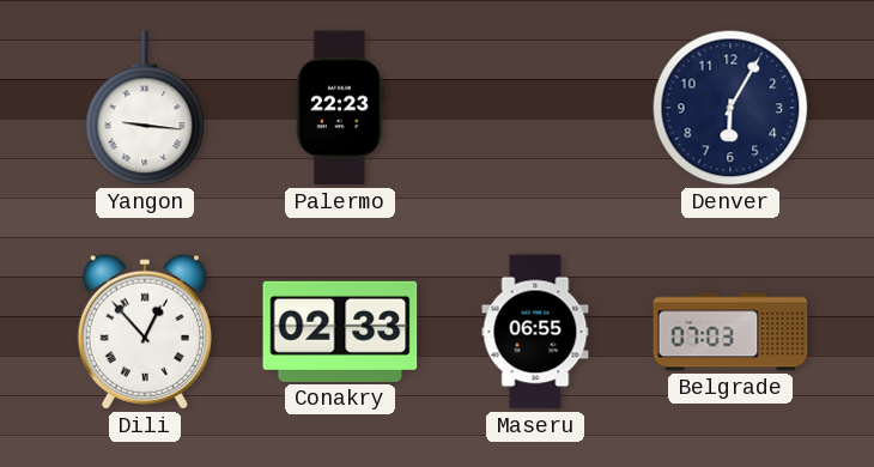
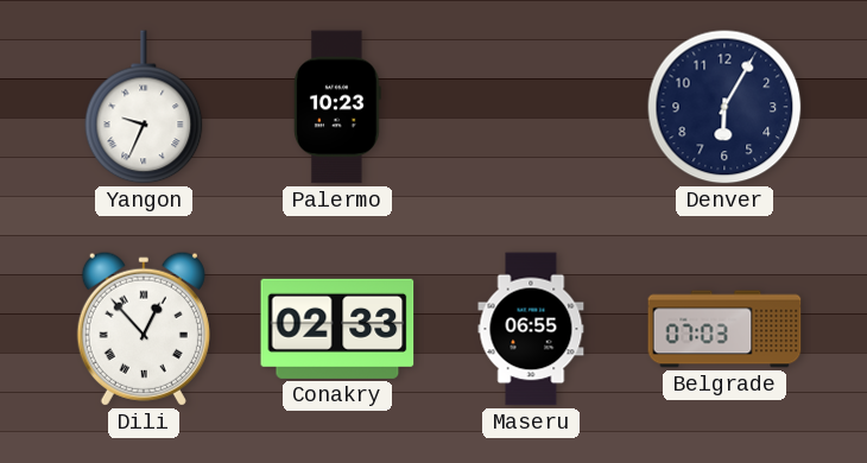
Yangon: 9:16 -> 9:34 (144, 107)
Palermo: 22:23 -> 10:23 (337, 107)
